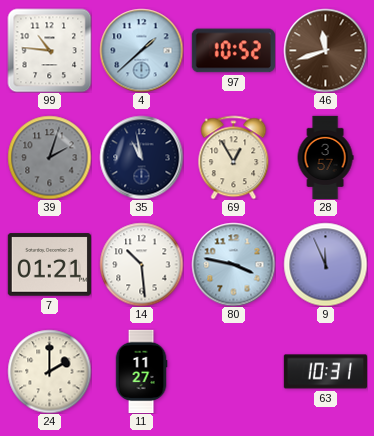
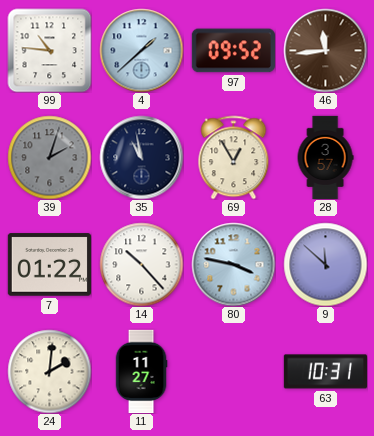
97: 10:52 -> 09:52 (233, 51)
46: 11:42 -> 11:44 (325, 50)
7: 01:21 -> 01:22 (49, 265)
14: 10:29 -> 10:23 (141, 264)
9: 11:56 -> 11:52 (325, 264)
24: 2:00 -> 2:01 (49, 371)
